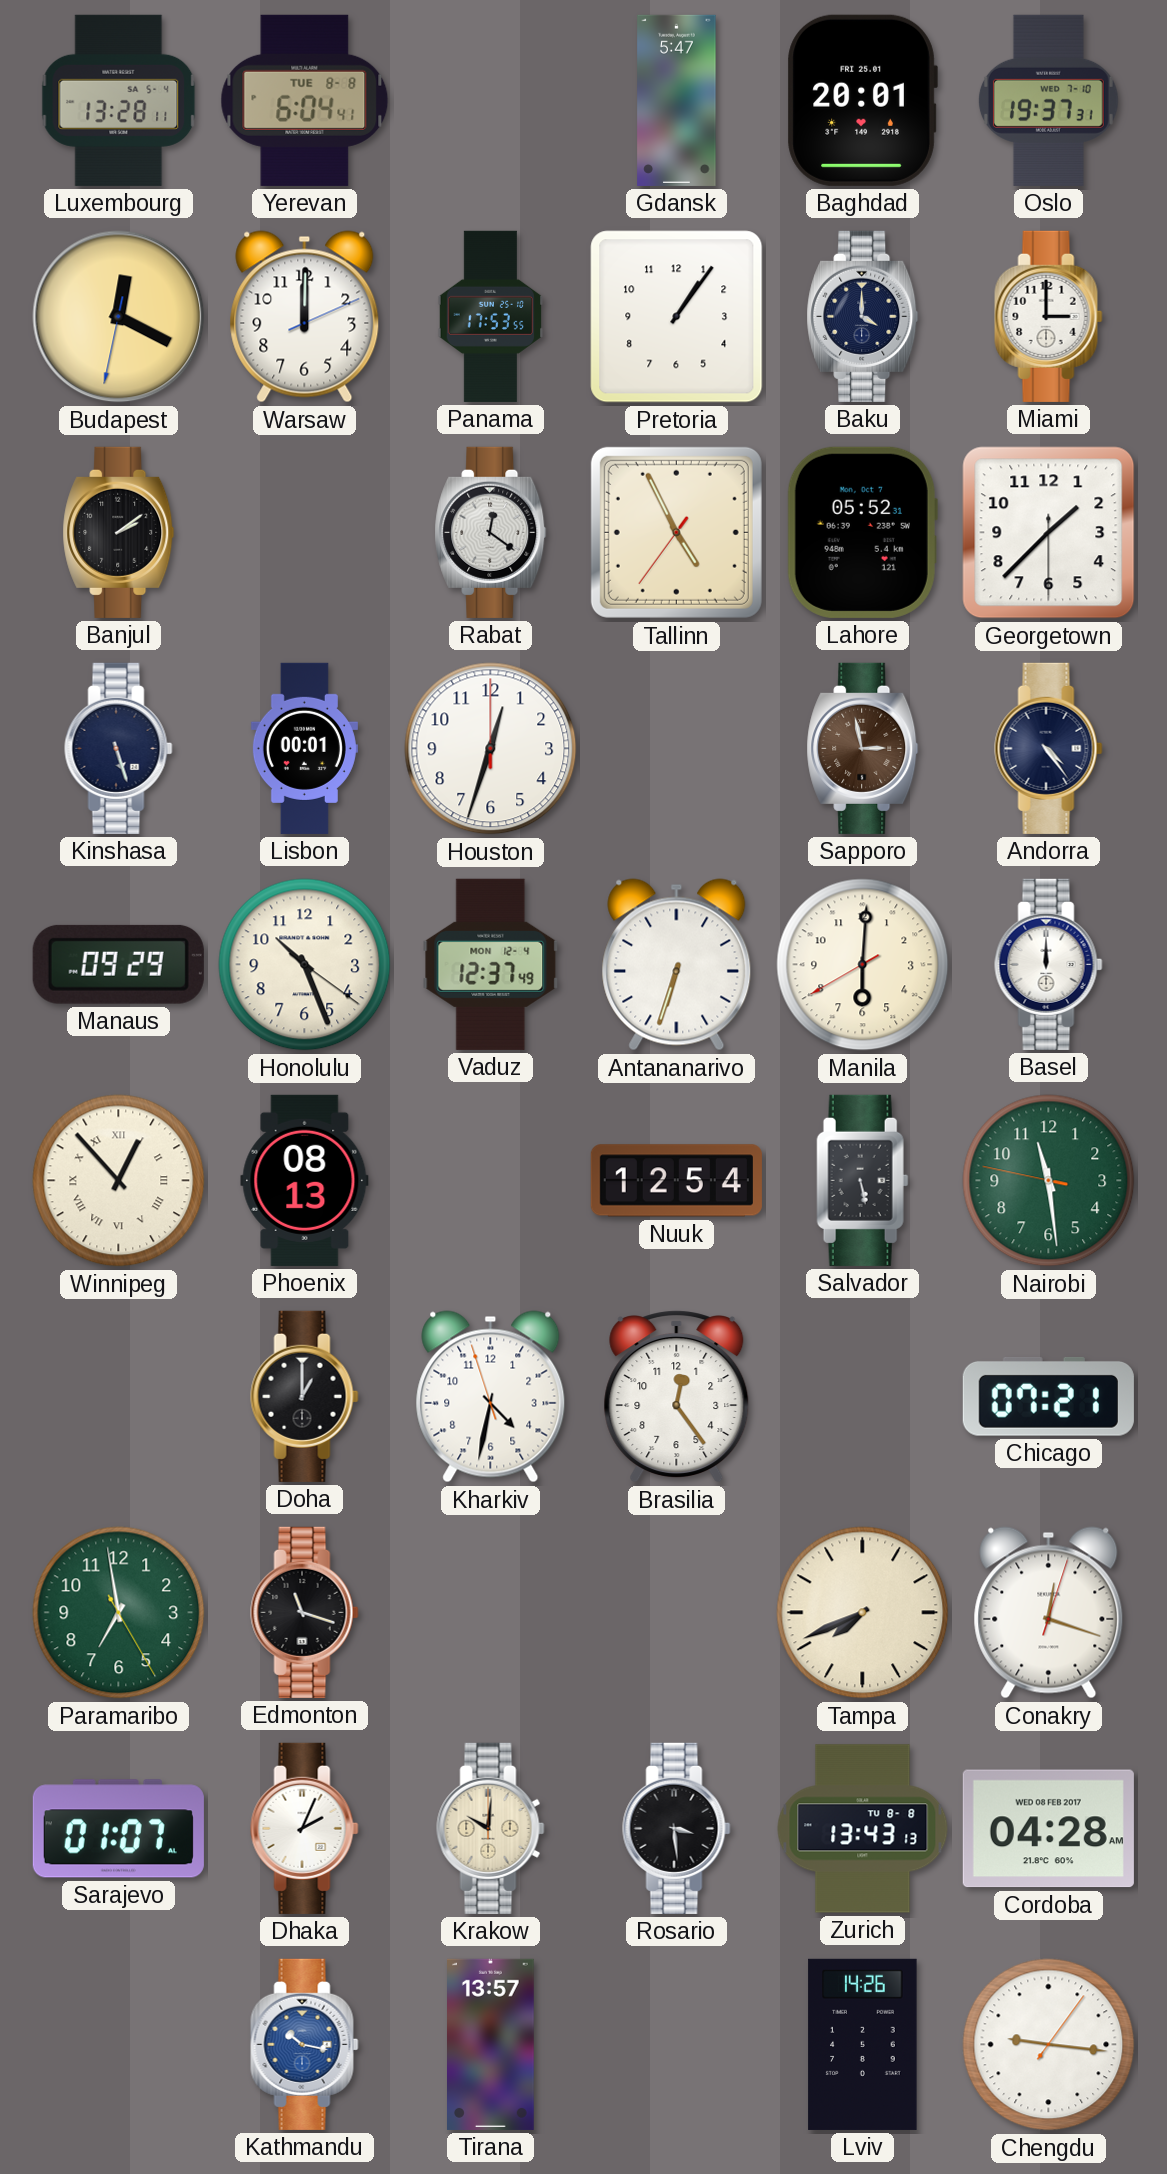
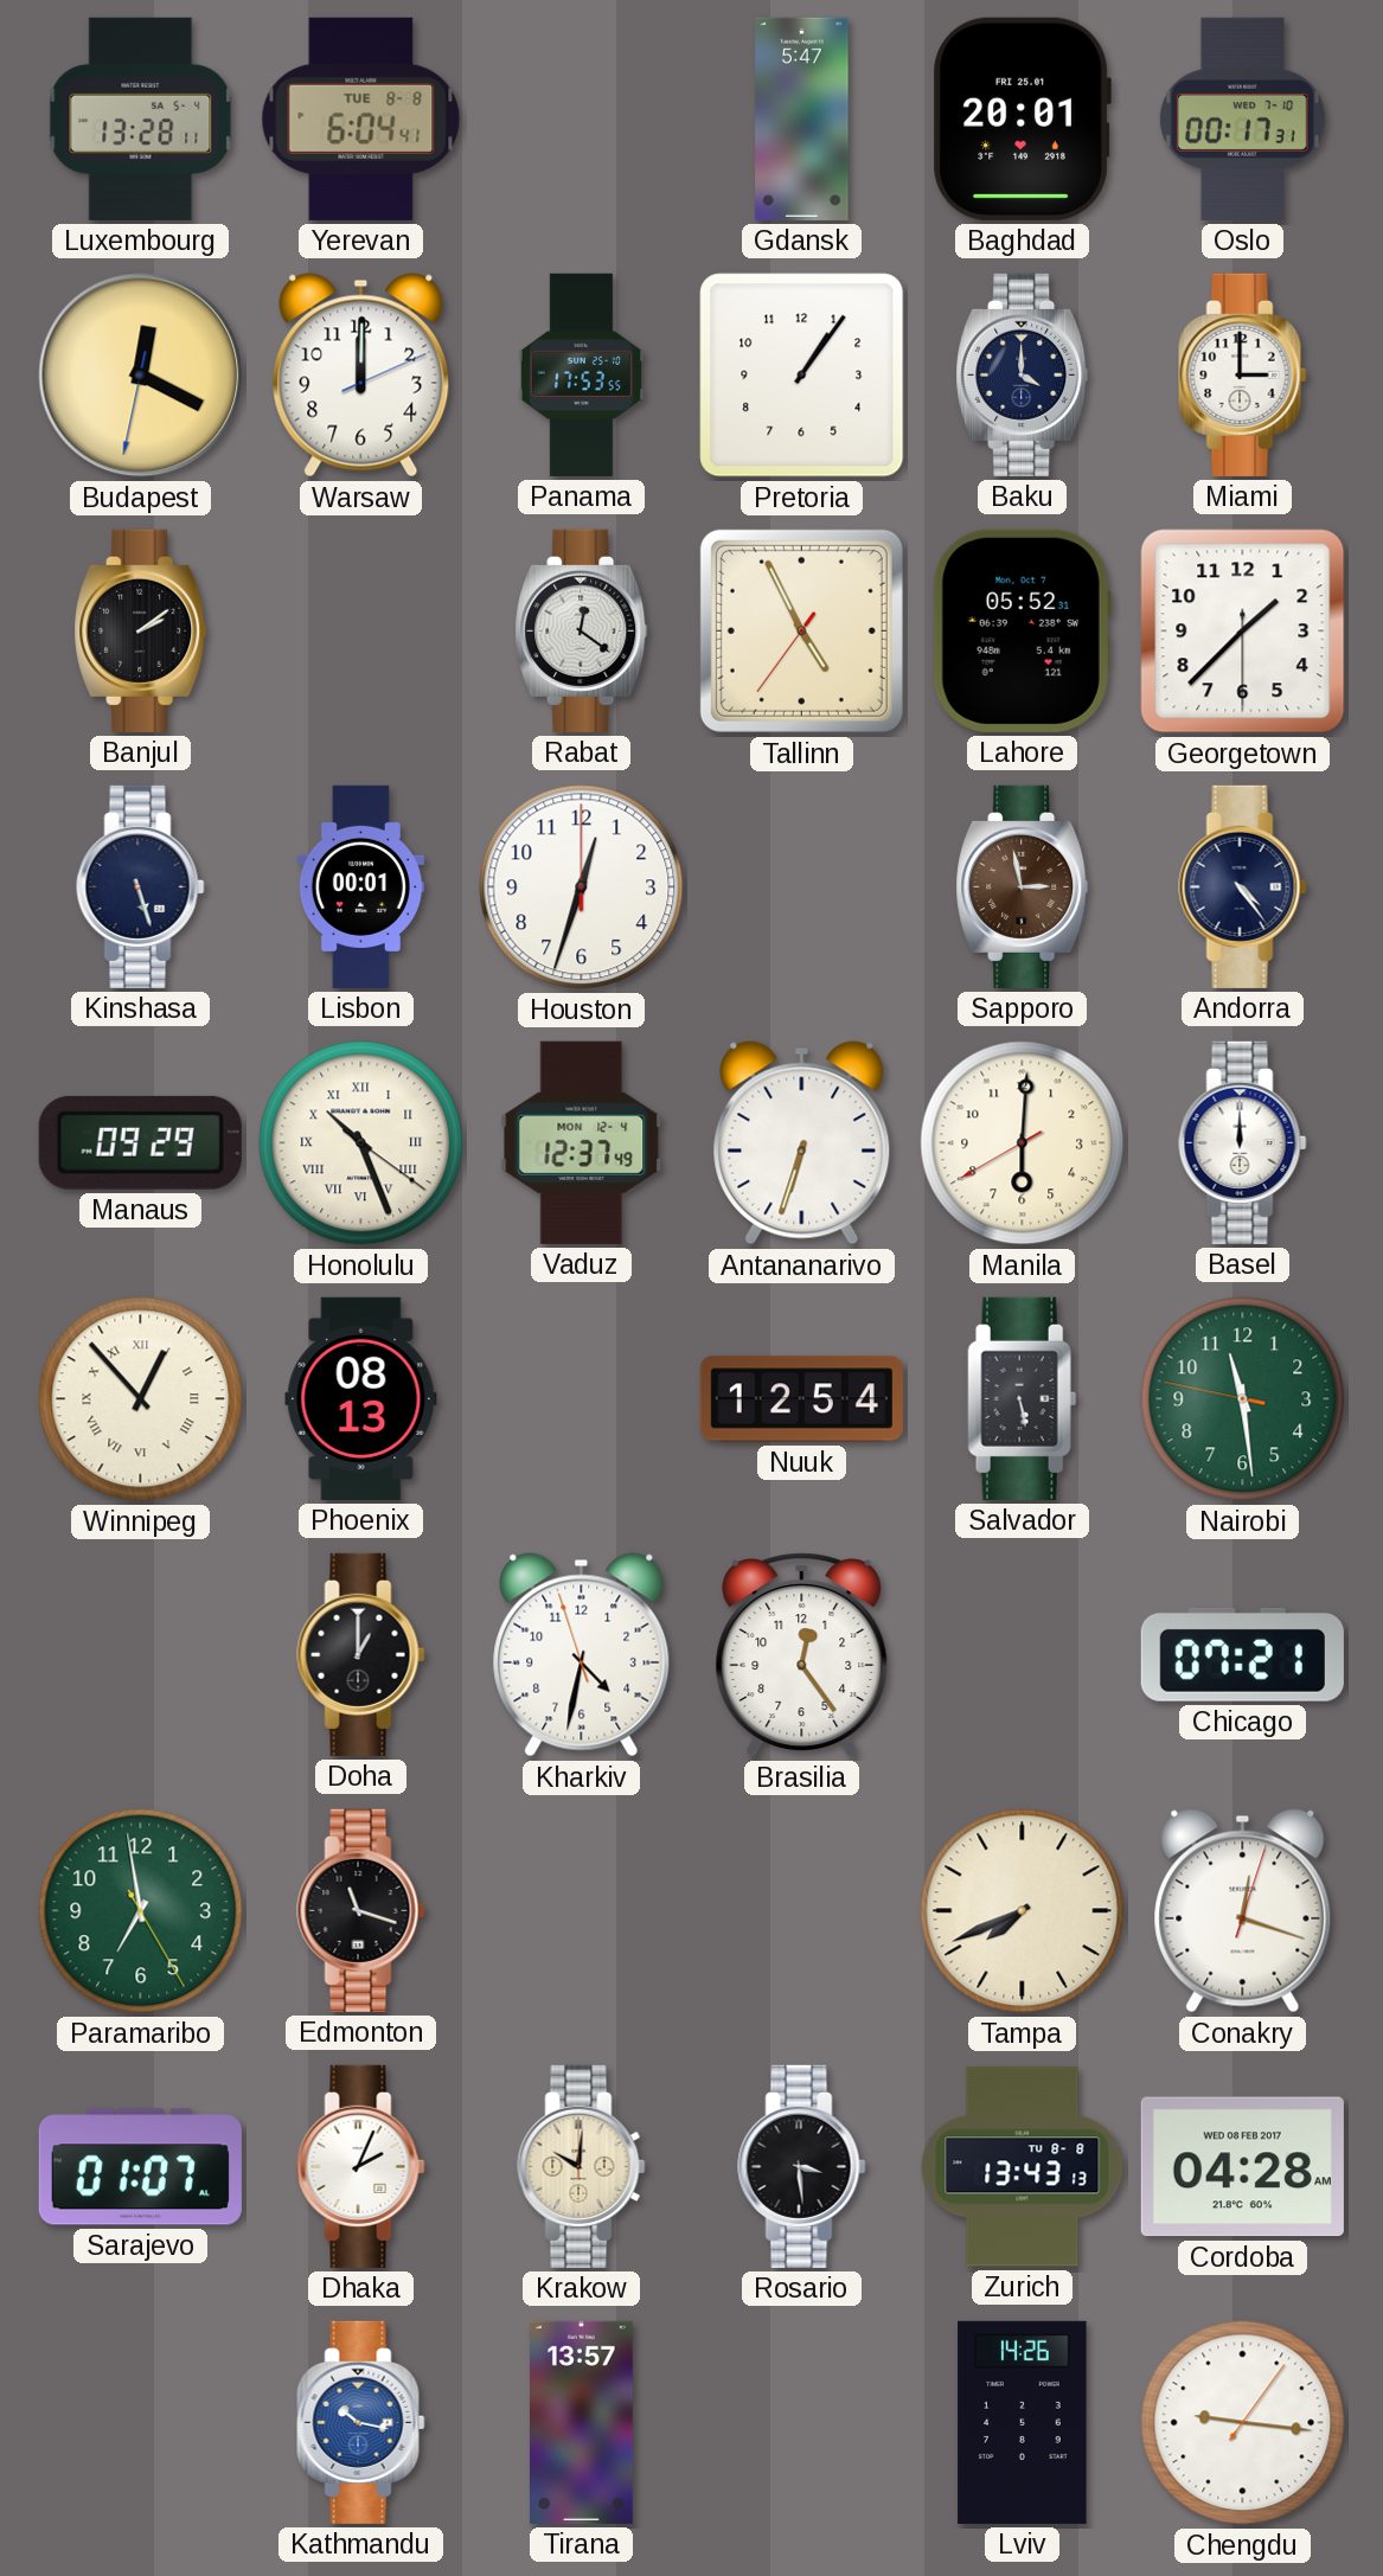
Oslo: 19:37 -> 00:17 (1242, 118)
Honolulu numerals: Arabic -> Roman (361, 1143)
